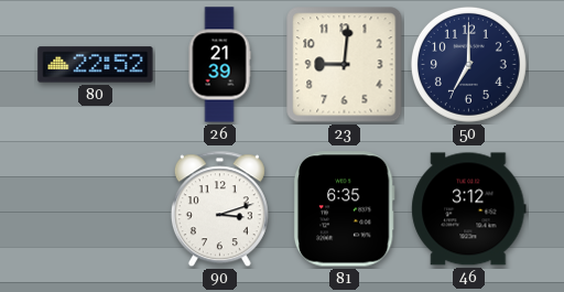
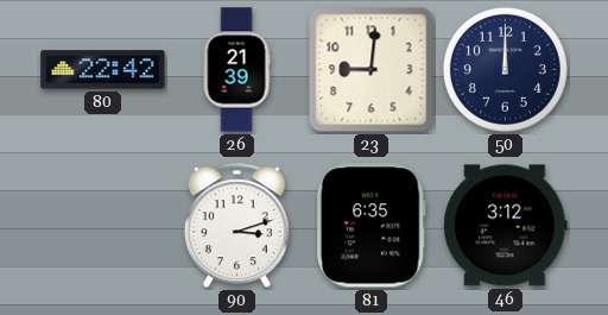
80: 22:52 -> 22:42 (103, 70)
50: 7:00 -> 12:00 (505, 69)
